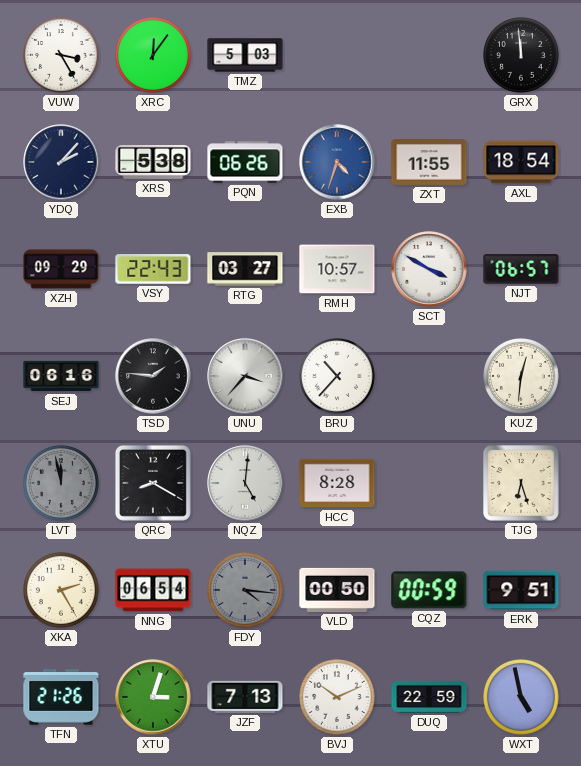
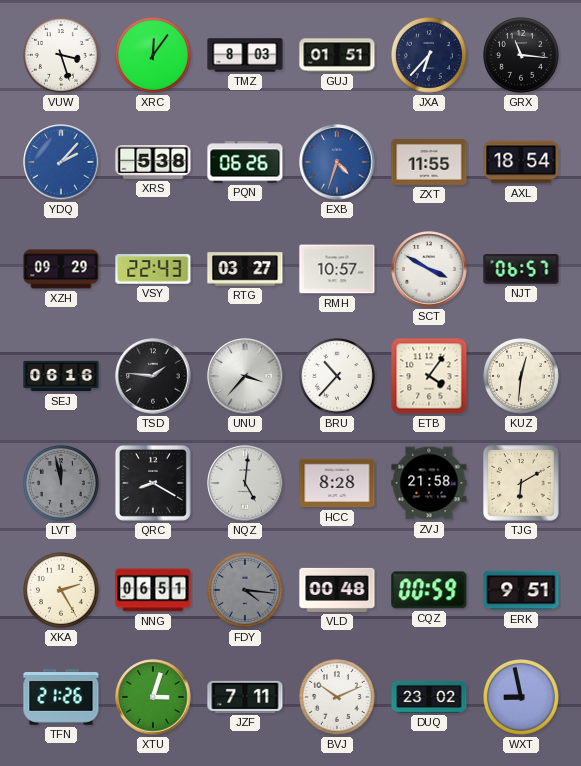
VUW: 3:25 -> 3:27 (62, 56)
TMZ: 5:03 -> 8:03 (245, 55)
GUJ: none -> 01:51 (337, 55)
JXA: none -> 6:37 (430, 56)
GRX: 11:59 -> 11:16 (522, 56)
YDQ dial: navy -> blue (61, 162)
ETB: none -> 4:06 (429, 376)
ZVJ: none -> 21:58 (429, 483)
TJG: 6:27 -> 6:10 (522, 484)
NNG: 06:54 -> 06:51 (153, 590)
VLD: 00:50 -> 00:48 (337, 590)
JZF: 7:13 -> 7:11 (245, 697)
DUQ: 22:59 -> 23:02 (429, 697)
WXT: 4:58 -> 8:58 (522, 698)
